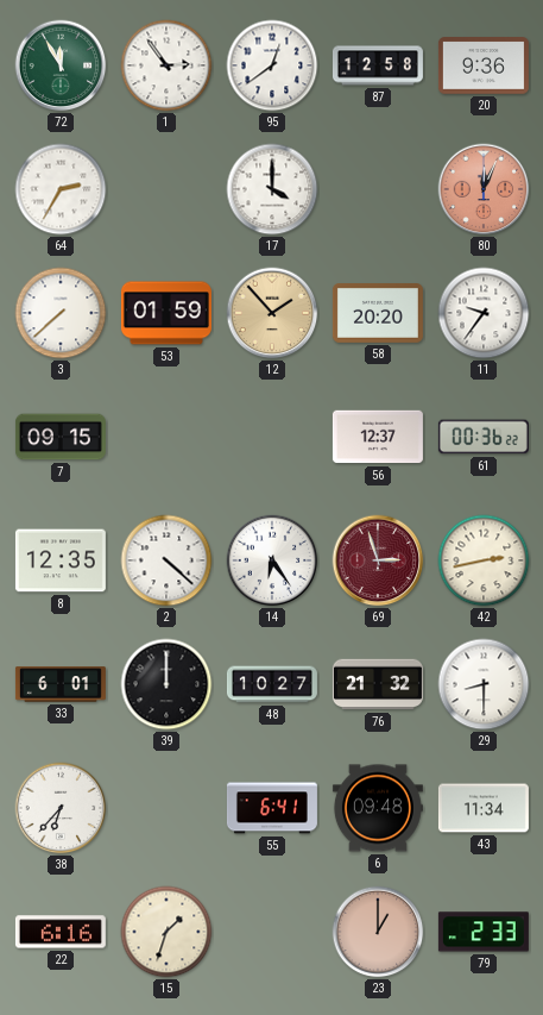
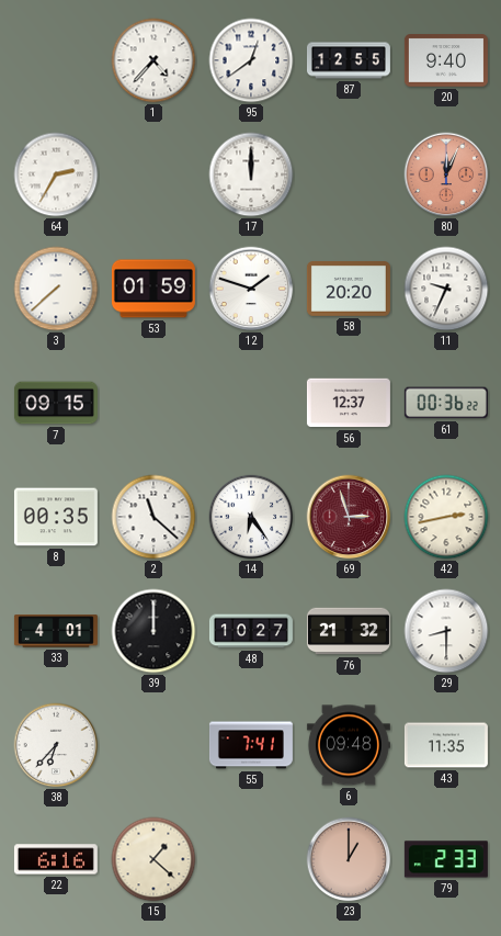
72: 11:55 -> none (61, 65)
1: 2:54 -> 4:37 (153, 60)
87: 12:58 -> 12:55 (349, 60)
20: 9:36 -> 9:40 (446, 60)
17: 4:00 -> 12:00 (251, 174)
12: 1:53 -> 1:48 (251, 289)
12 dial: champagne -> white (251, 289)
11: 9:36 -> 9:34 (446, 289)
8: 12:35 -> 00:35 (56, 517)
2: 4:22 -> 11:22 (153, 517)
33: 6:01 -> 4:01 (56, 631)
55: 6:41 -> 7:41 (251, 745)
43: 11:34 -> 11:35 (446, 745)
15: 1:33 -> 1:22 (153, 859)
